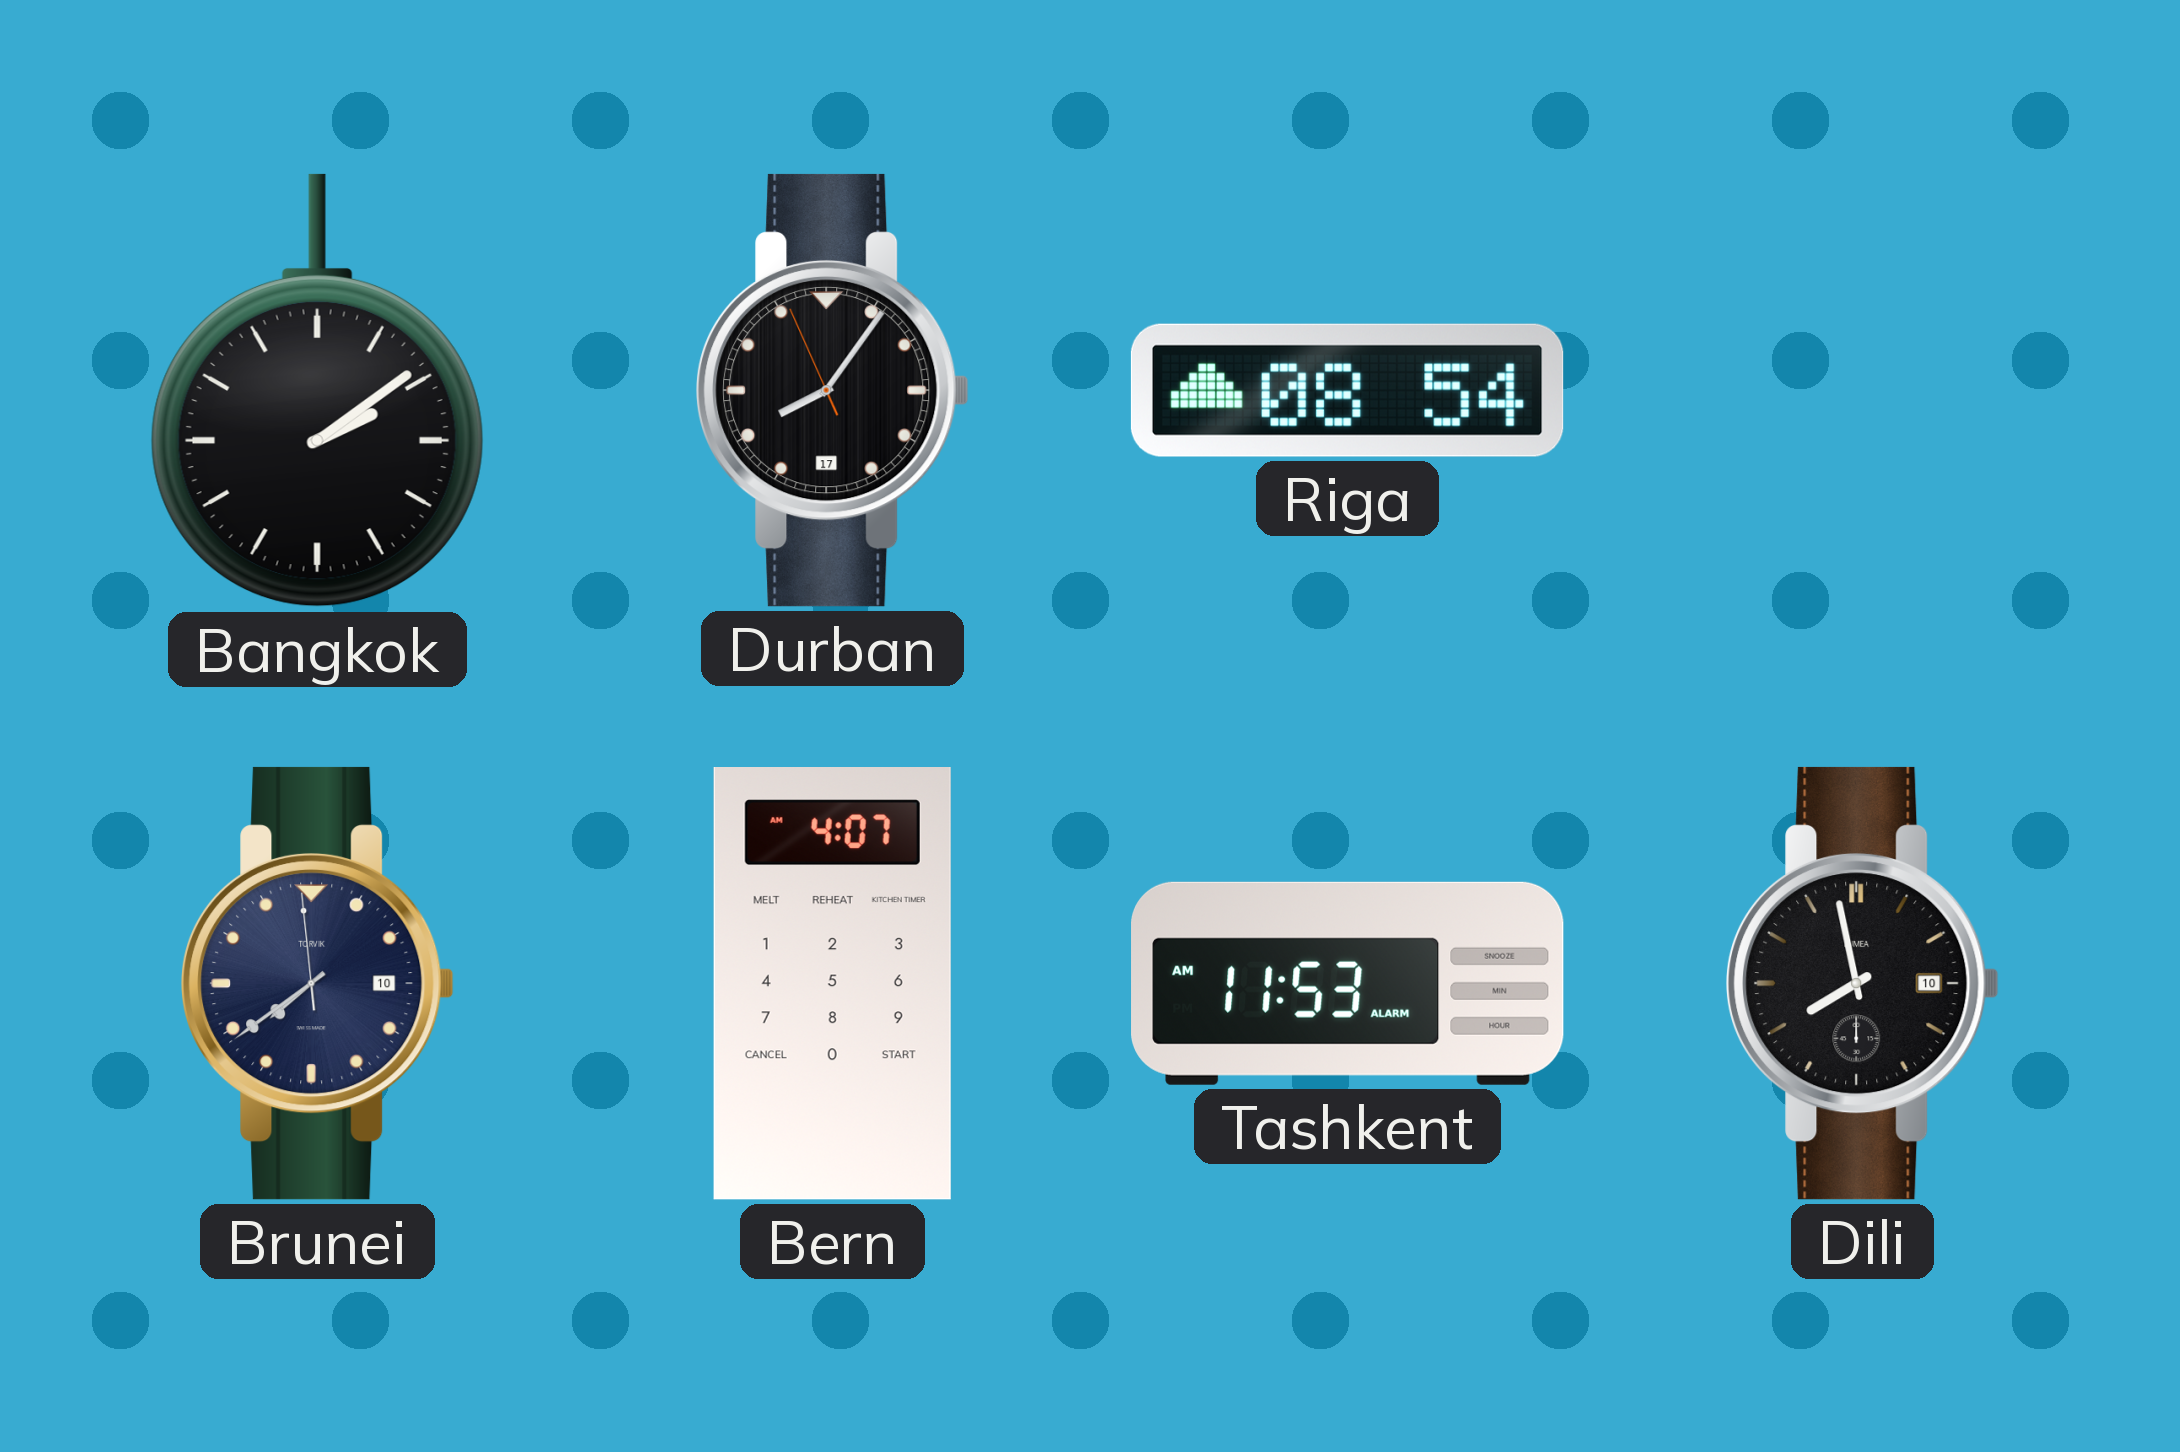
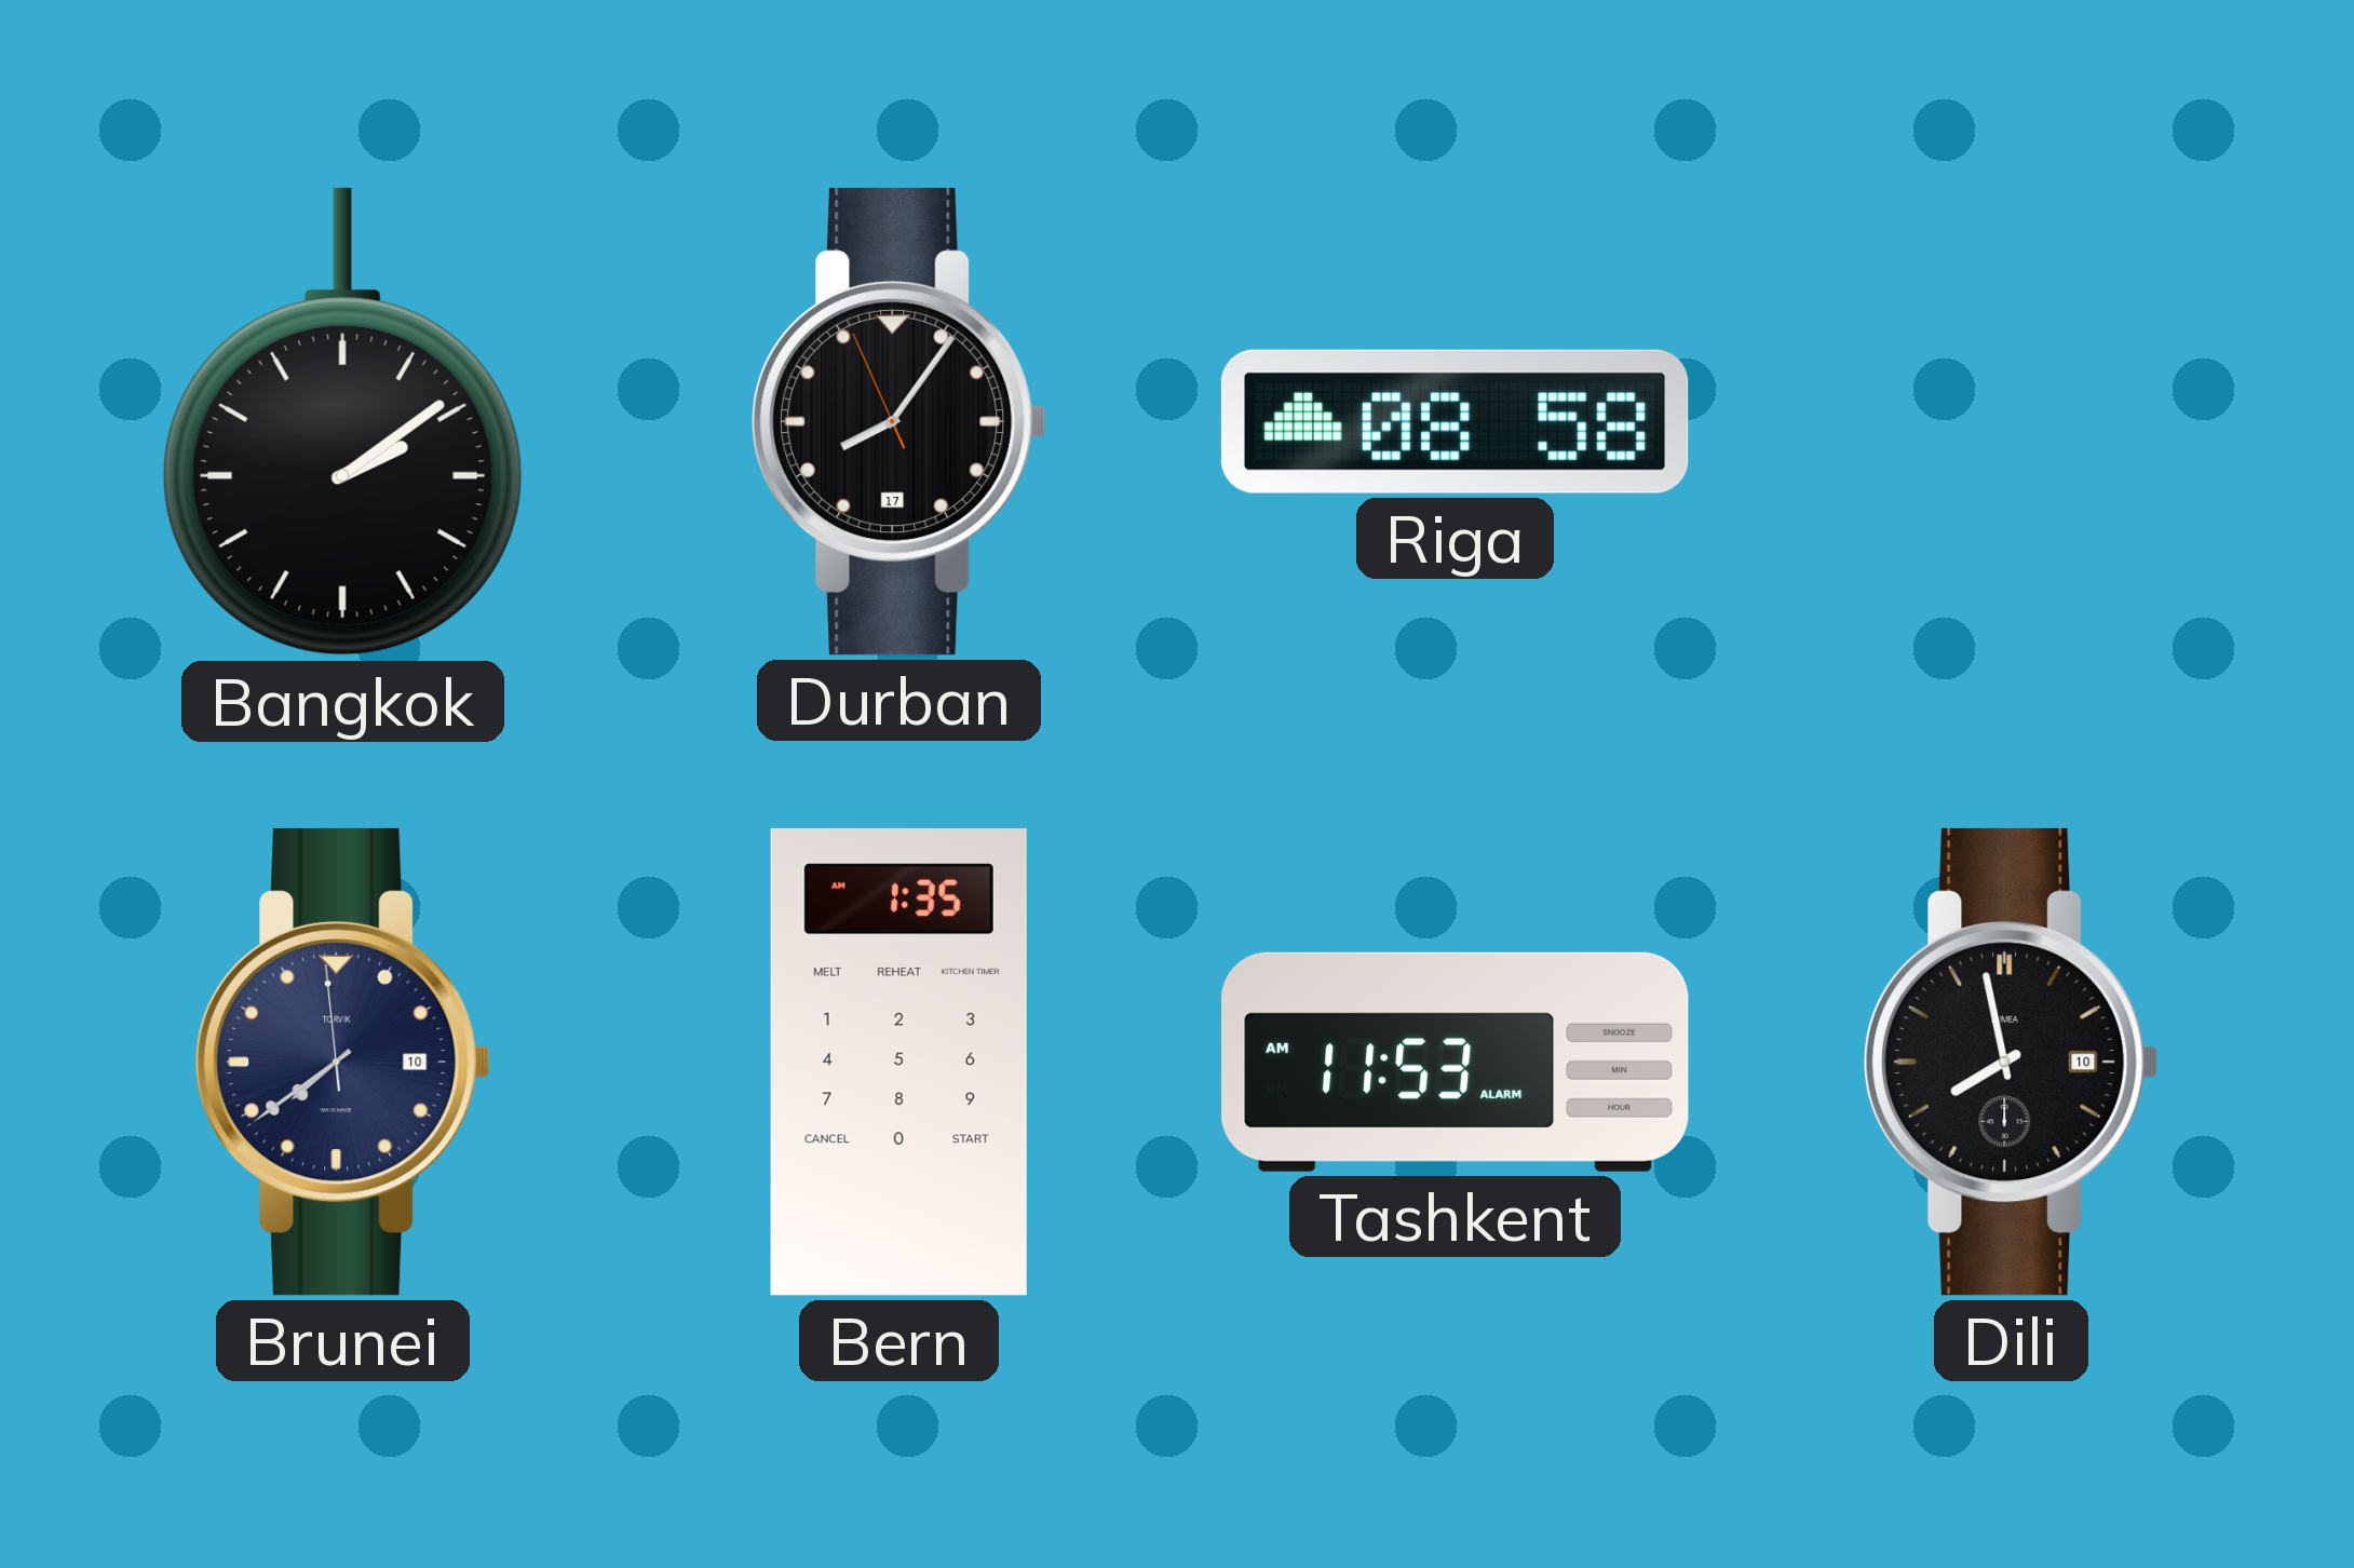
Riga: 08:54 -> 08:58 (1455, 421)
Bern: 4:07 -> 1:35 (898, 1063)
